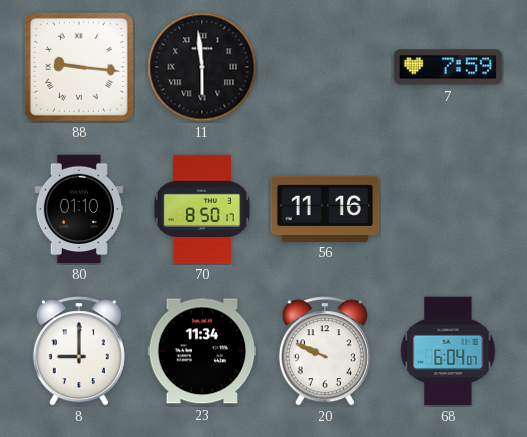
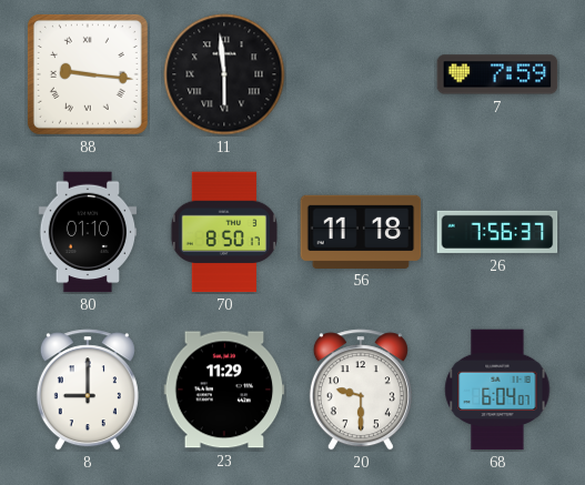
56: 11:16 -> 11:18 (361, 231)
26: none -> 7:56 (497, 232)
23: 11:34 -> 11:29 (224, 390)
20: 9:49 -> 9:30 (361, 390)
